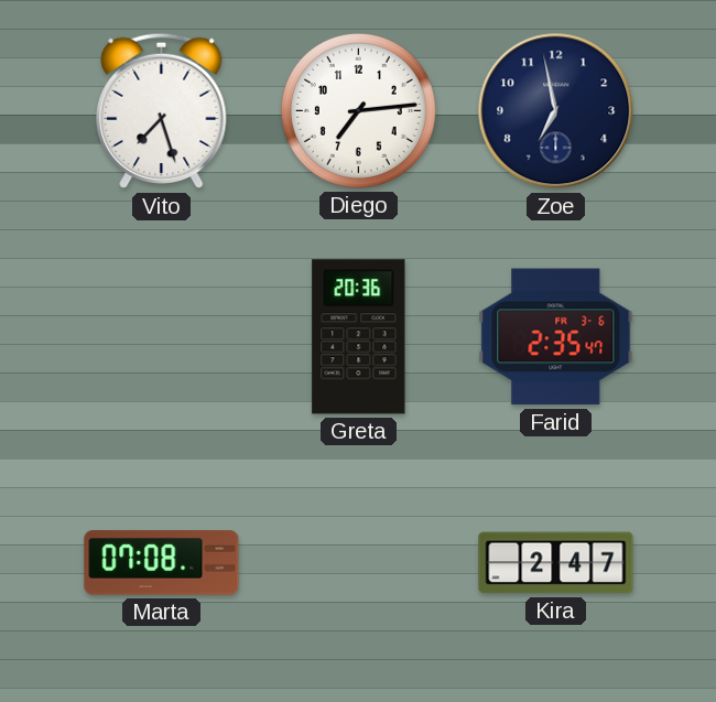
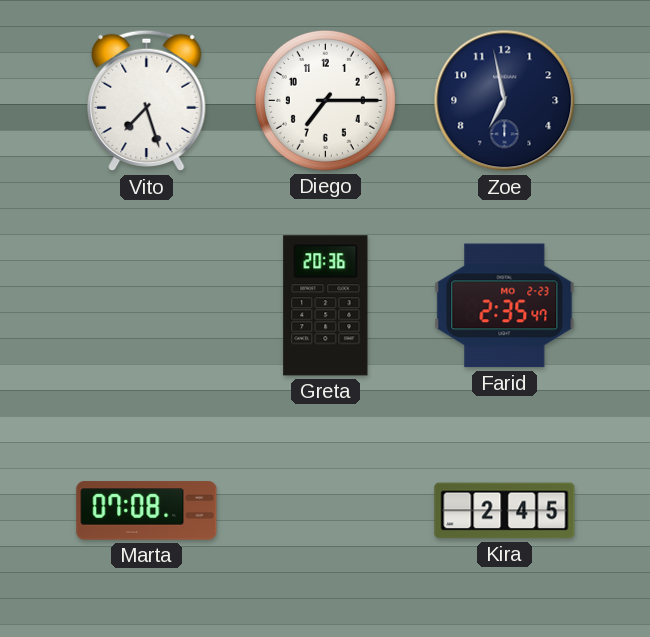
Diego: 7:14 -> 7:15 (325, 100)
Farid date: FR 3-6 -> MO 2-23 (505, 306)
Kira: 2:47 -> 2:45 (505, 511)
